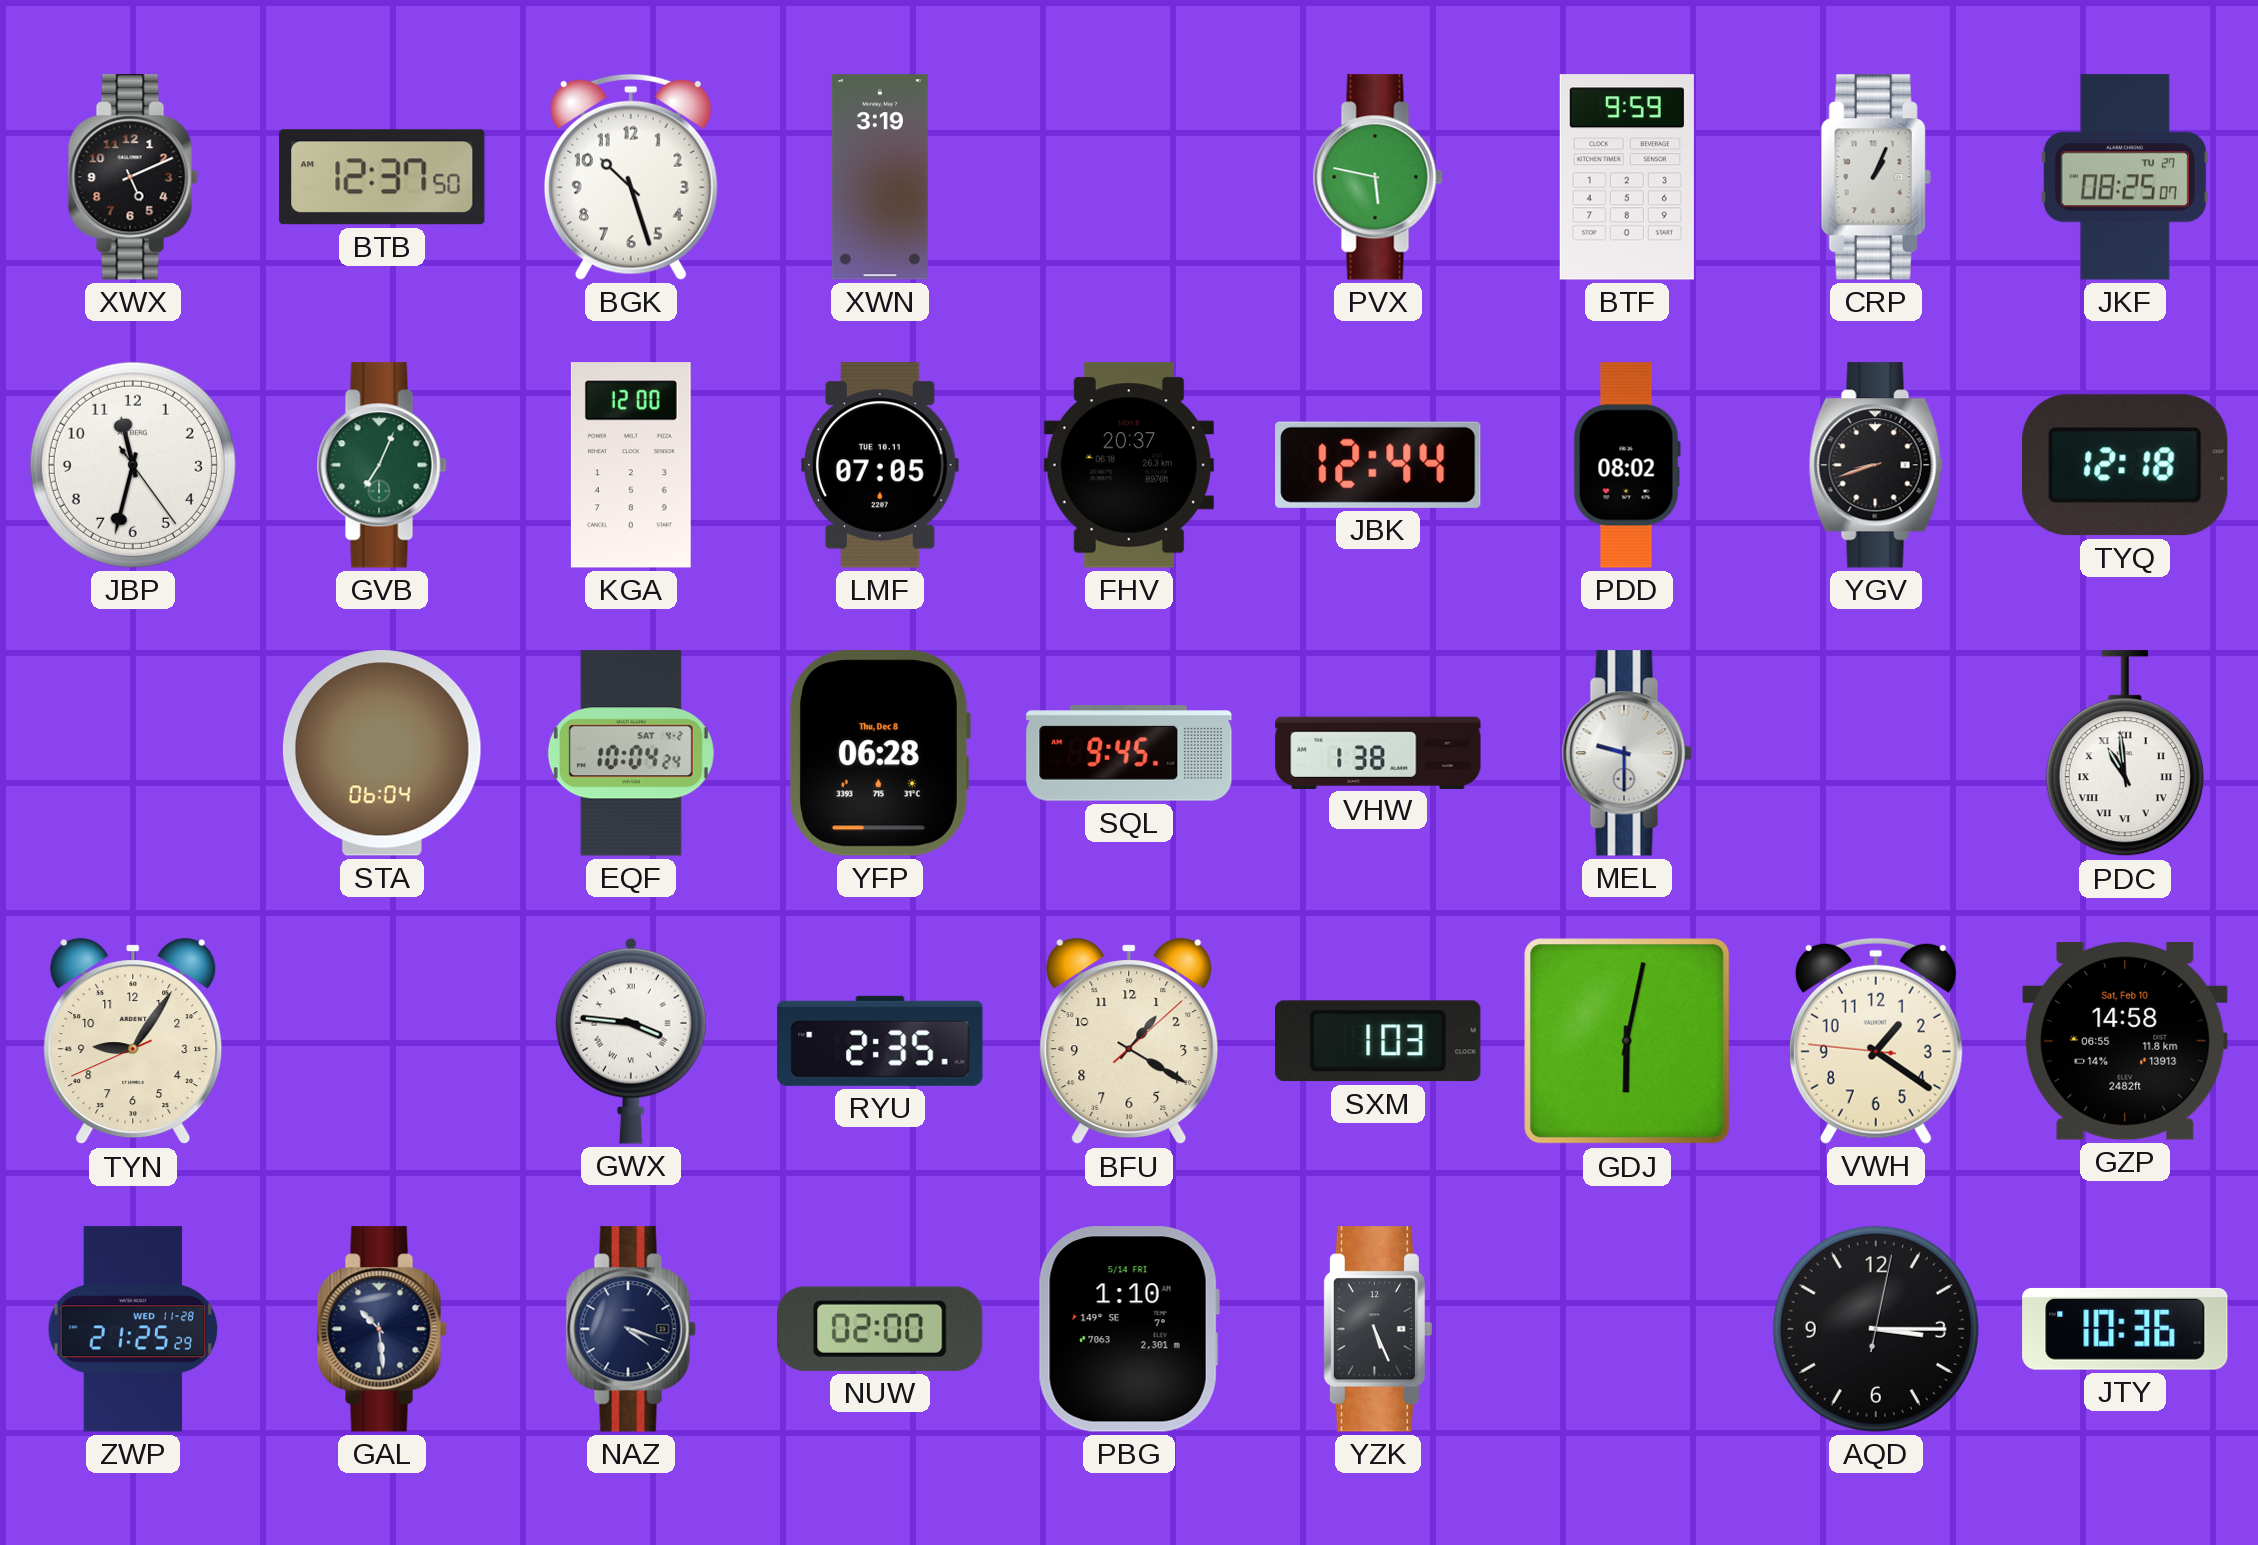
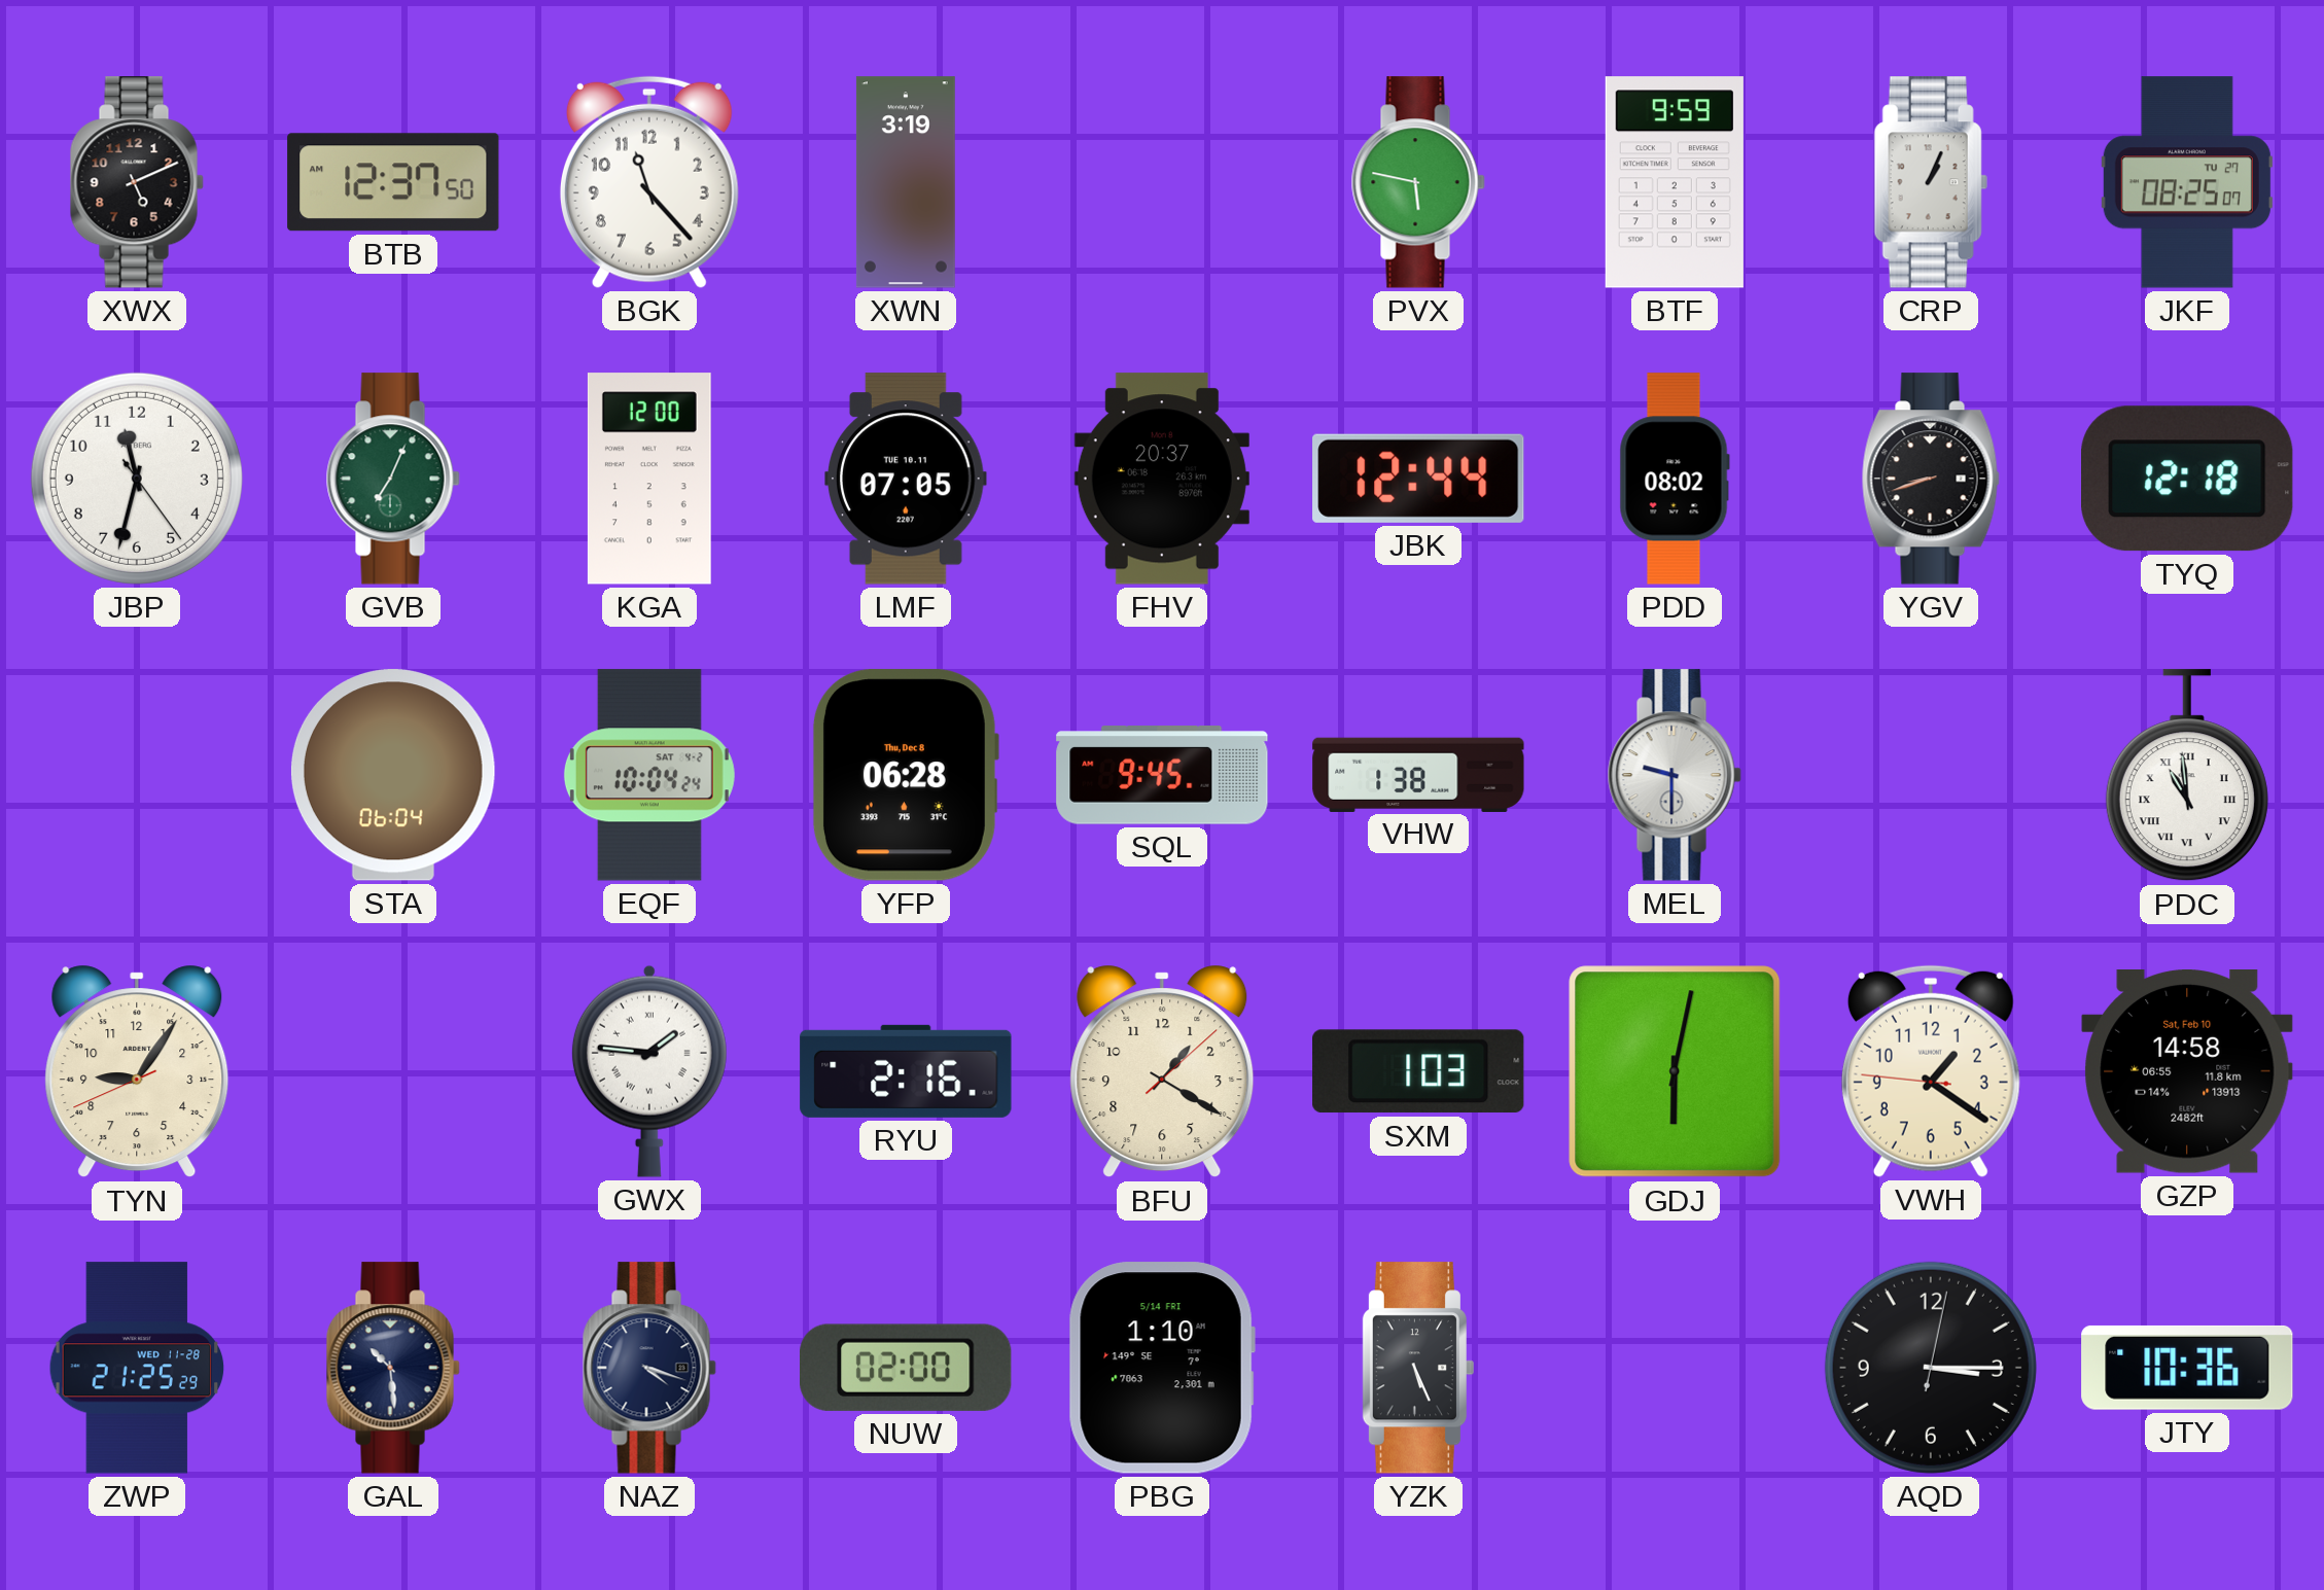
BGK: 10:27 -> 11:23 (649, 182)
GWX: 3:46 -> 1:46 (649, 1071)
RYU: 2:35 -> 2:16 (906, 1071)
